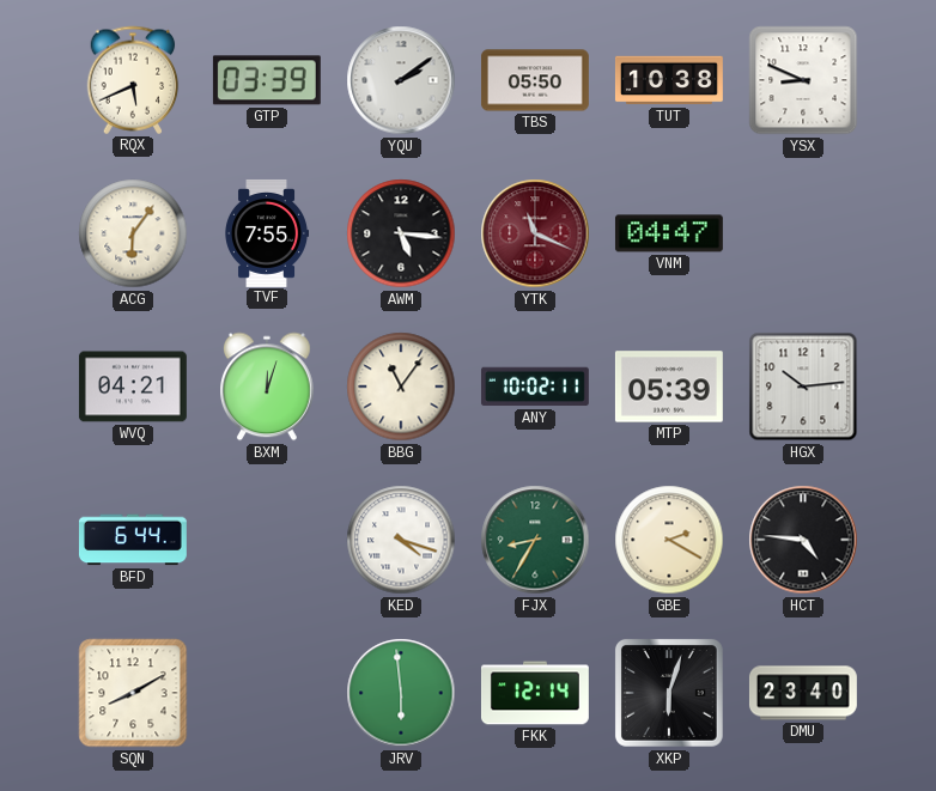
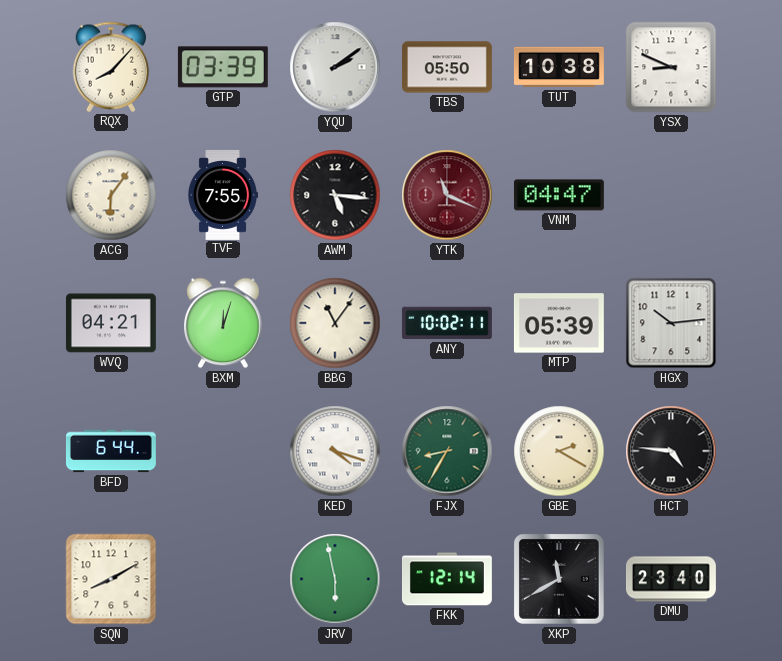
RQX: 5:41 -> 8:07 (111, 67)
JRV: 5:59 -> 5:58 (335, 579)
XKP: 6:03 -> 11:40 (559, 579)
